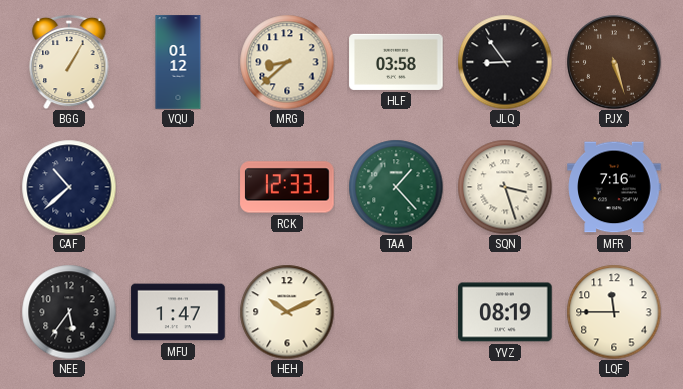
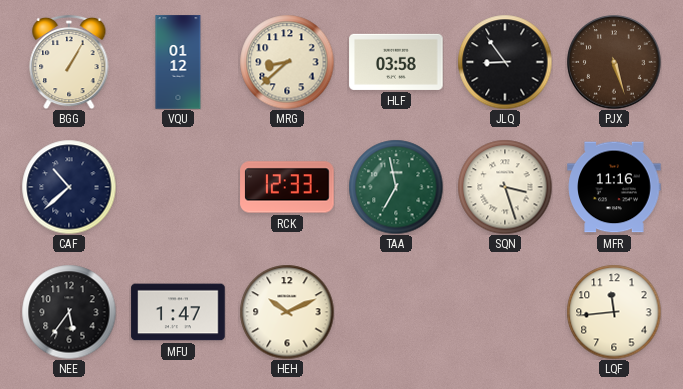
TAA: 1:23 -> 6:58 (396, 187)
MFR: 7:16 -> 11:16 (614, 187)
YVZ: 08:19 -> none (505, 312)
LQF: 11:45 -> 11:44 (614, 312)
